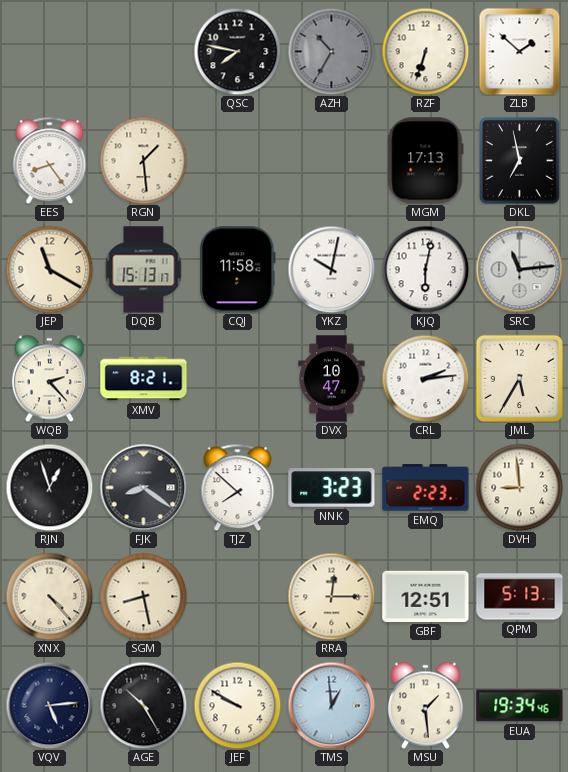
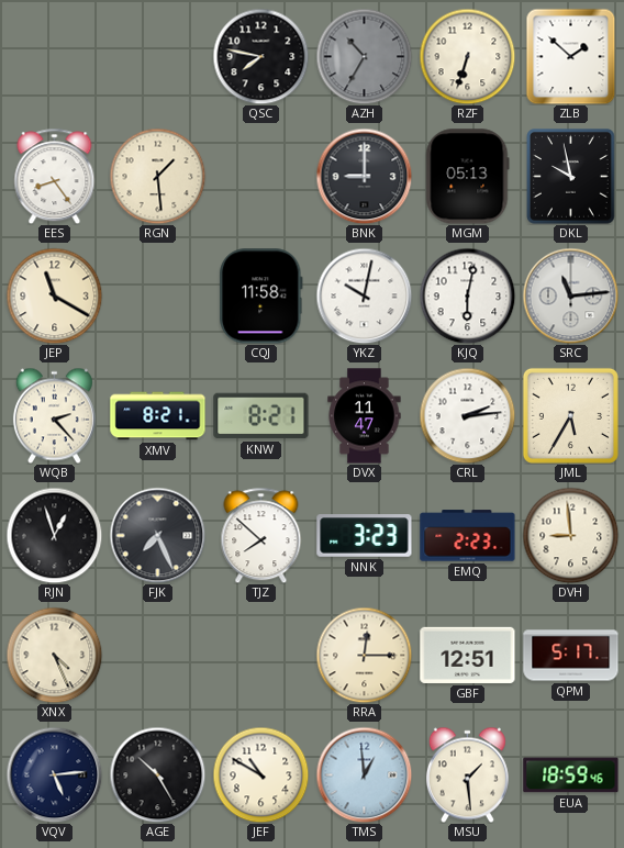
BNK: none -> 9:00 (364, 176)
MGM: 17:13 -> 05:13 (468, 177)
DKL: 6:58 -> 9:58 (571, 177)
DQB: 15:13 -> none (144, 270)
KNW: none -> 8:21 (261, 416)
DVX: 10:47 -> 11:47 (365, 416)
FJK: 8:21 -> 7:26 (157, 535)
XNX: 4:23 -> 4:26 (54, 655)
SGM: 8:28 -> none (143, 596)
QPM: 5:13 -> 5:17 (571, 656)
JEF: 9:50 -> 10:50 (260, 774)
EUA: 19:34 -> 18:59 (571, 776)
